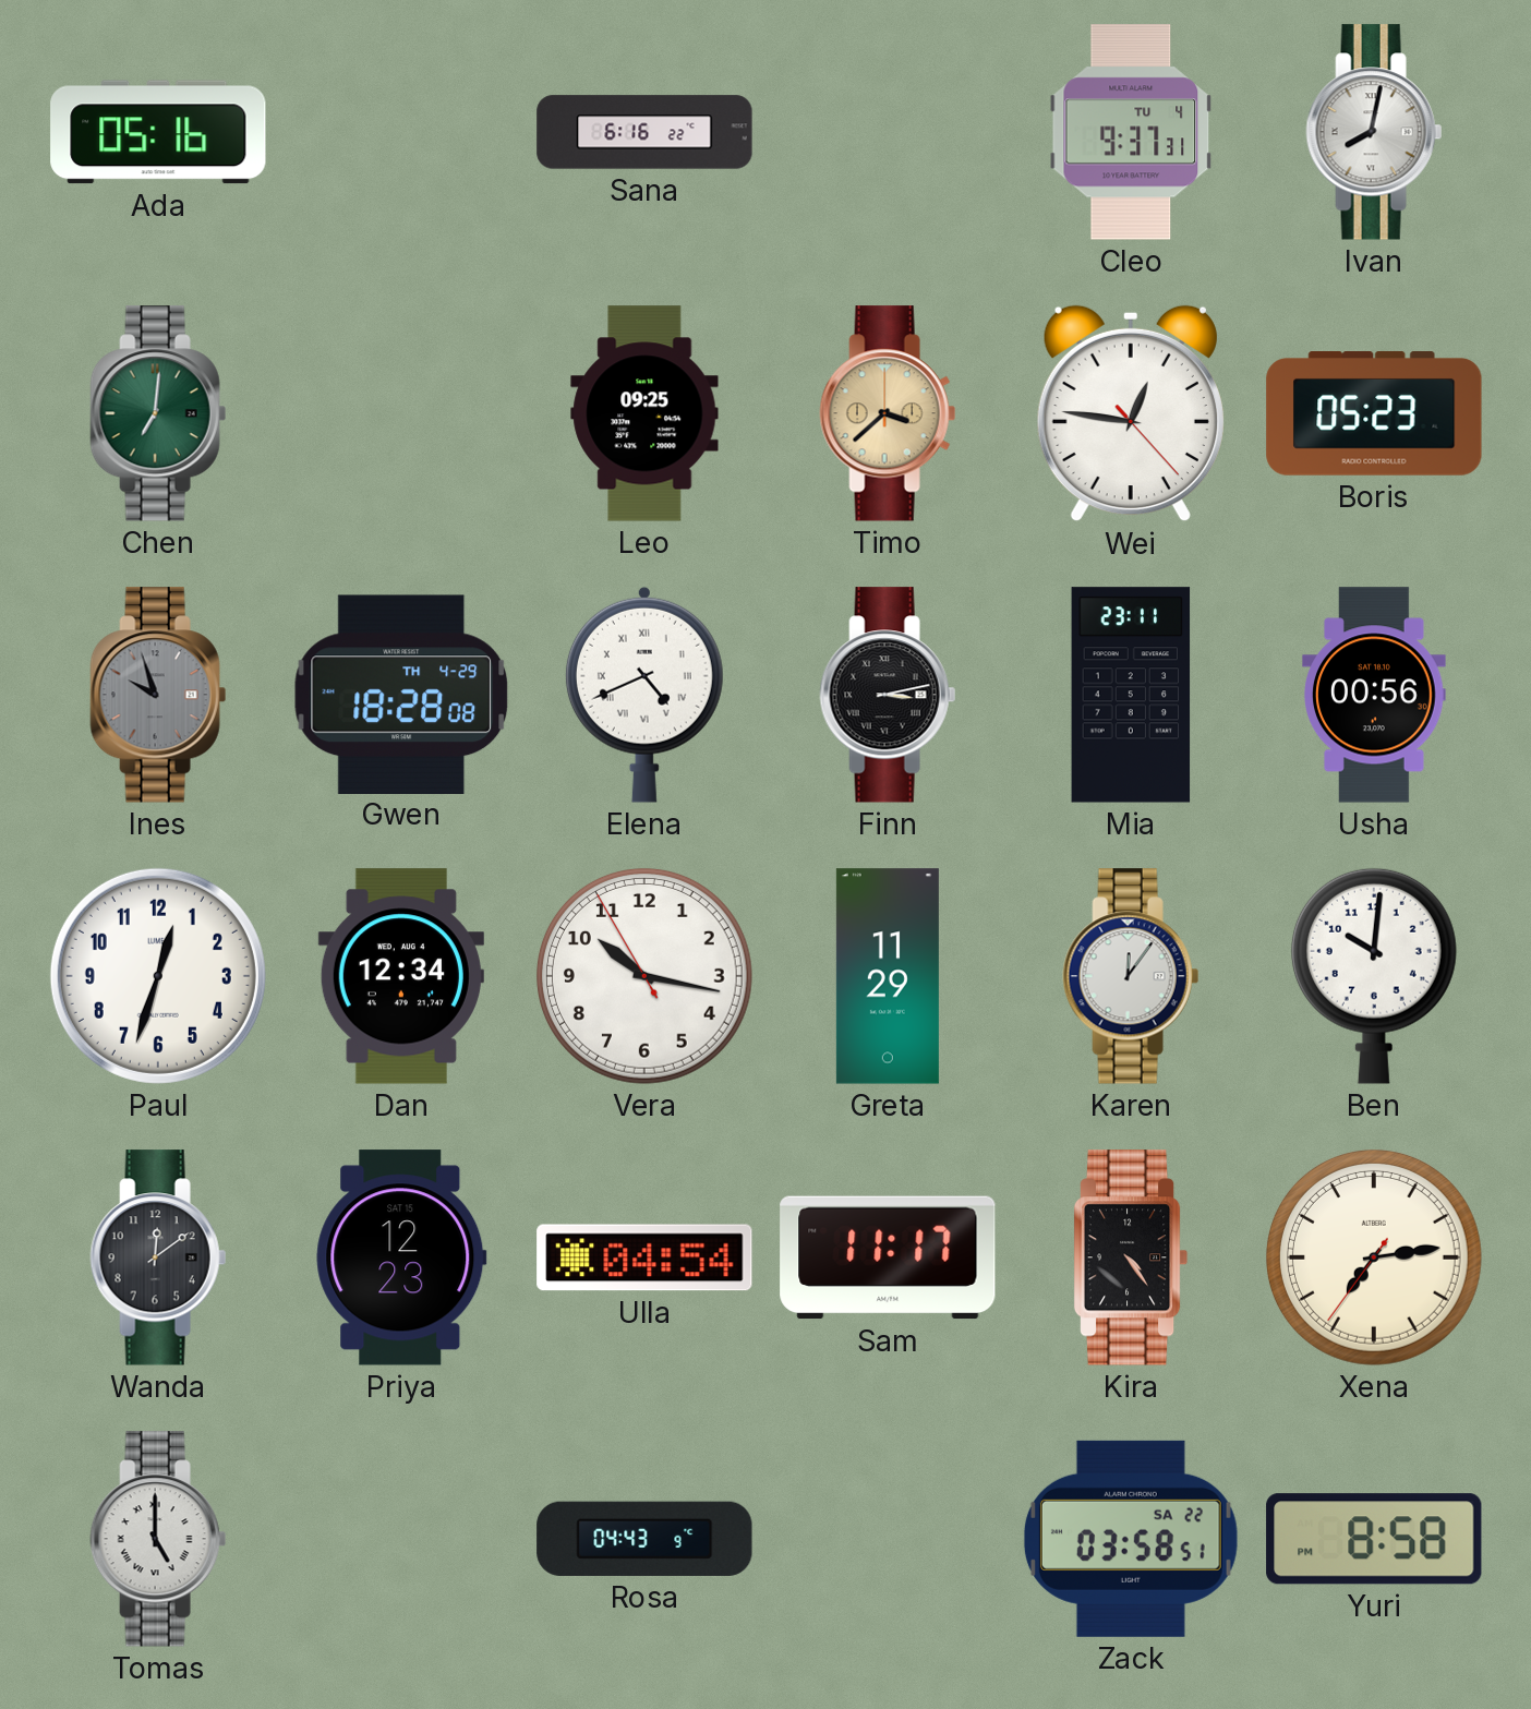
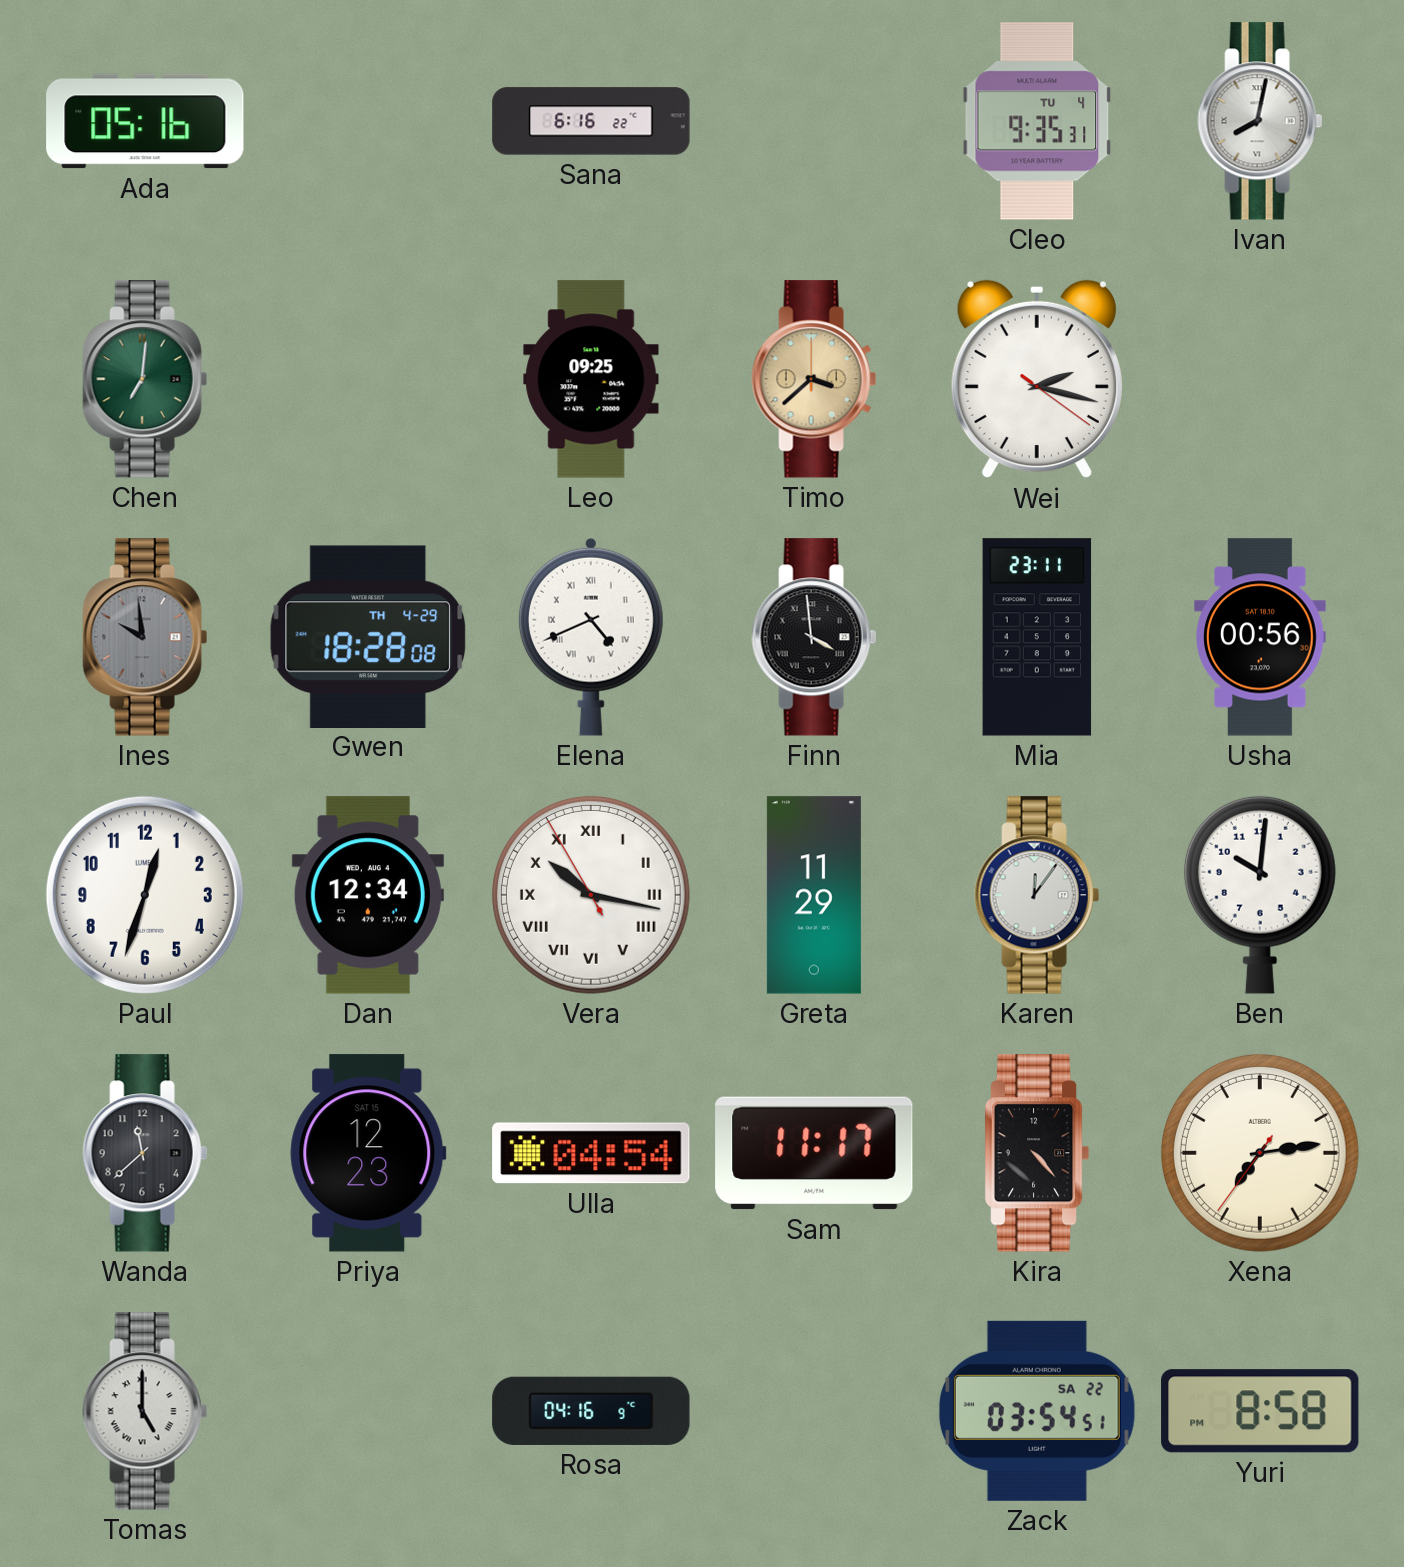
Cleo: 9:37 -> 9:35 (1037, 121)
Wei: 12:46 -> 2:17 (1037, 379)
Boris: 05:23 -> none (1374, 414)
Ines: 9:57 -> 9:59 (145, 637)
Finn: 3:13 -> 3:59 (814, 637)
Vera numerals: Arabic -> Roman (591, 895)
Wanda: 12:09 -> 11:38 (145, 1153)
Kira: 4:24 -> 4:23 (1037, 1153)
Rosa: 04:43 -> 04:16 (591, 1411)
Zack: 03:58 -> 03:54 (1037, 1411)
